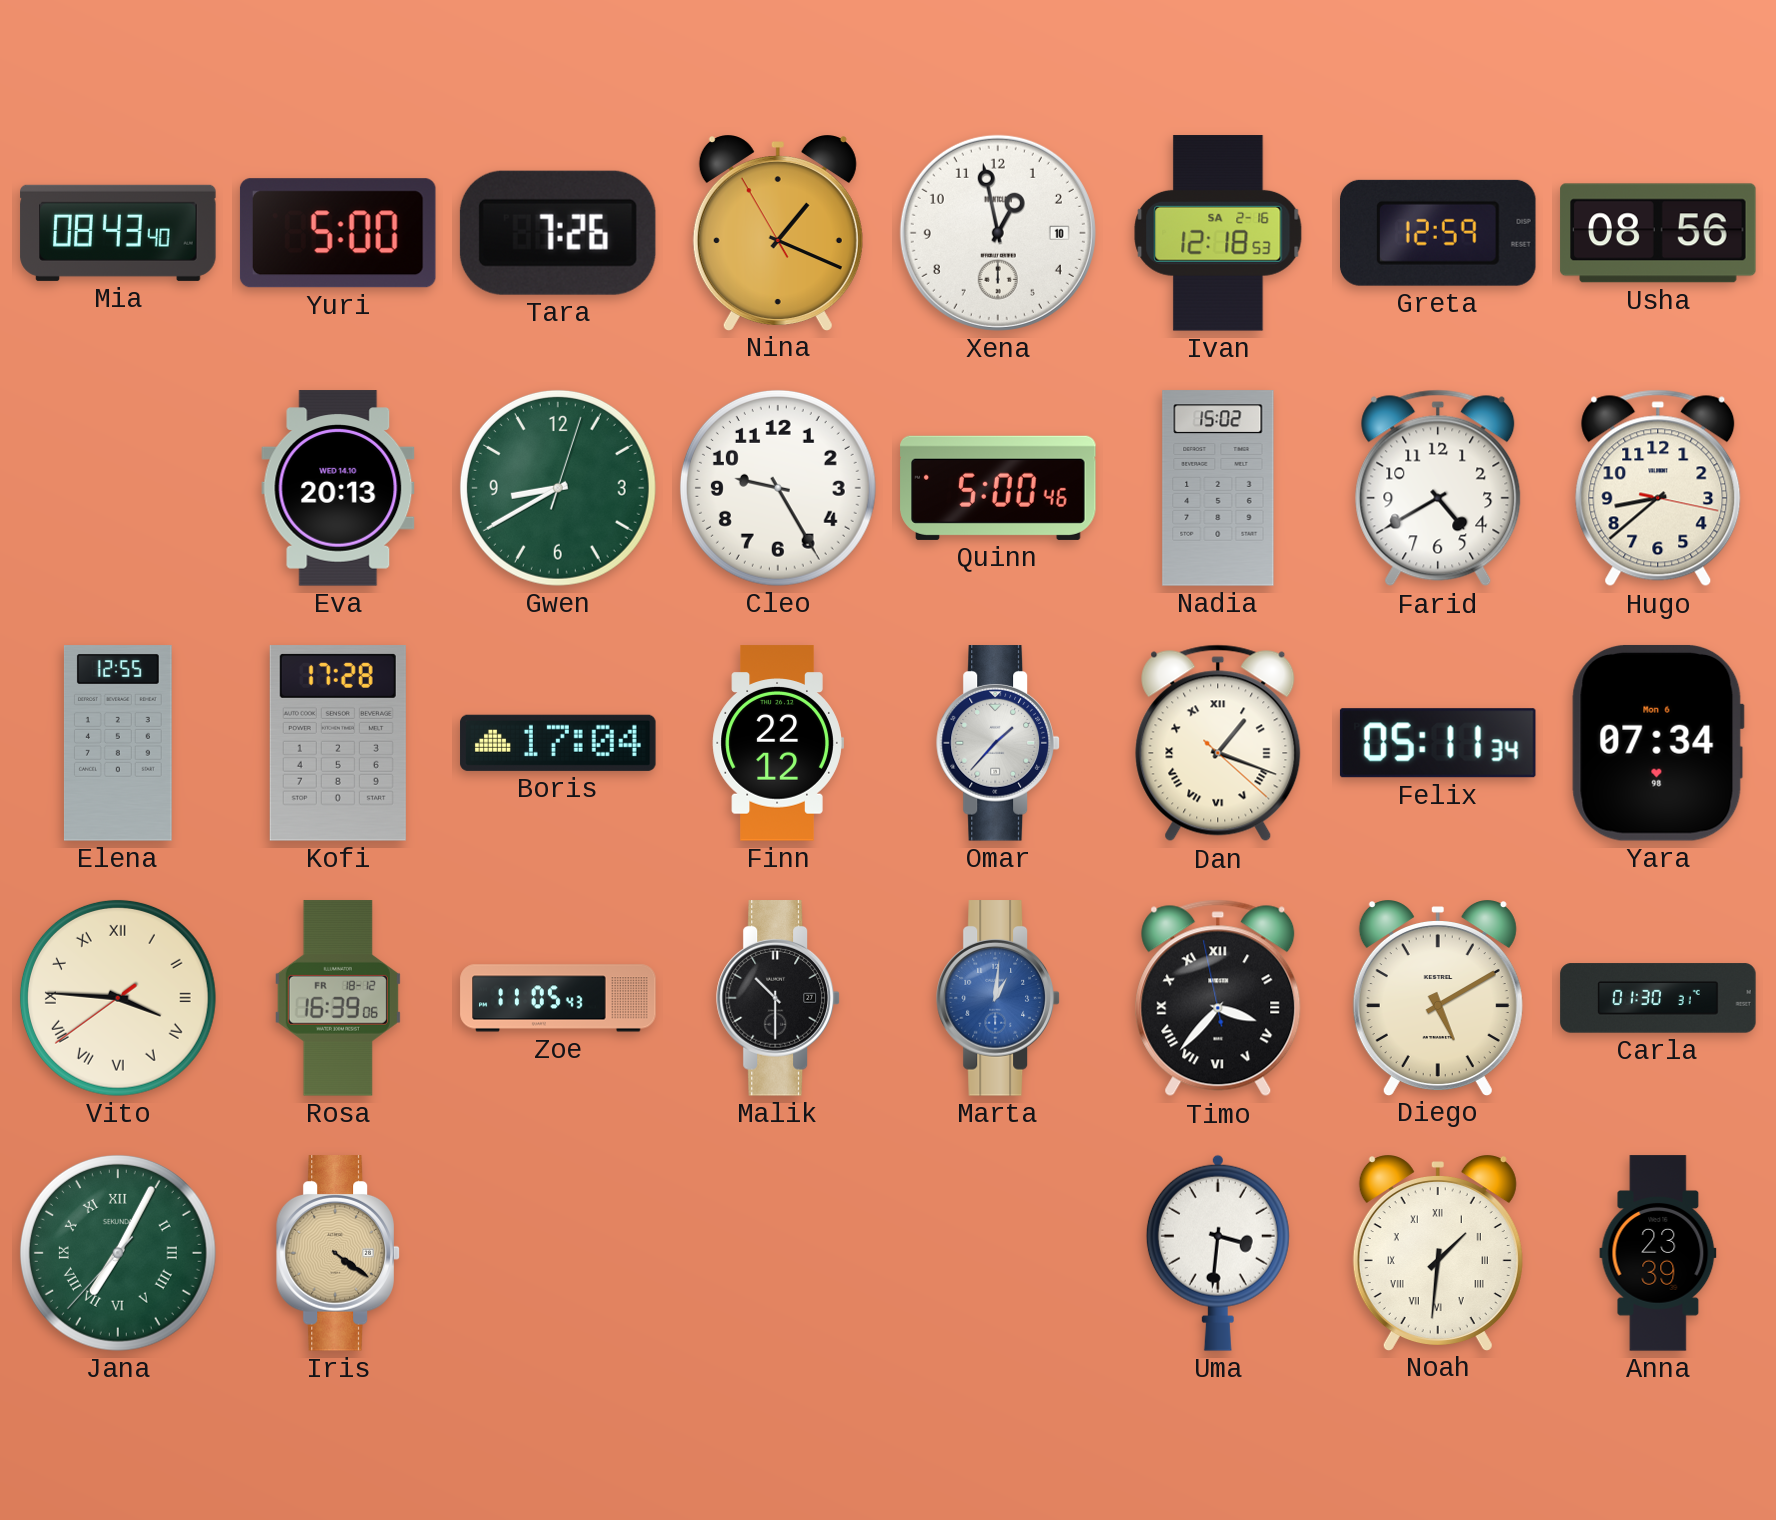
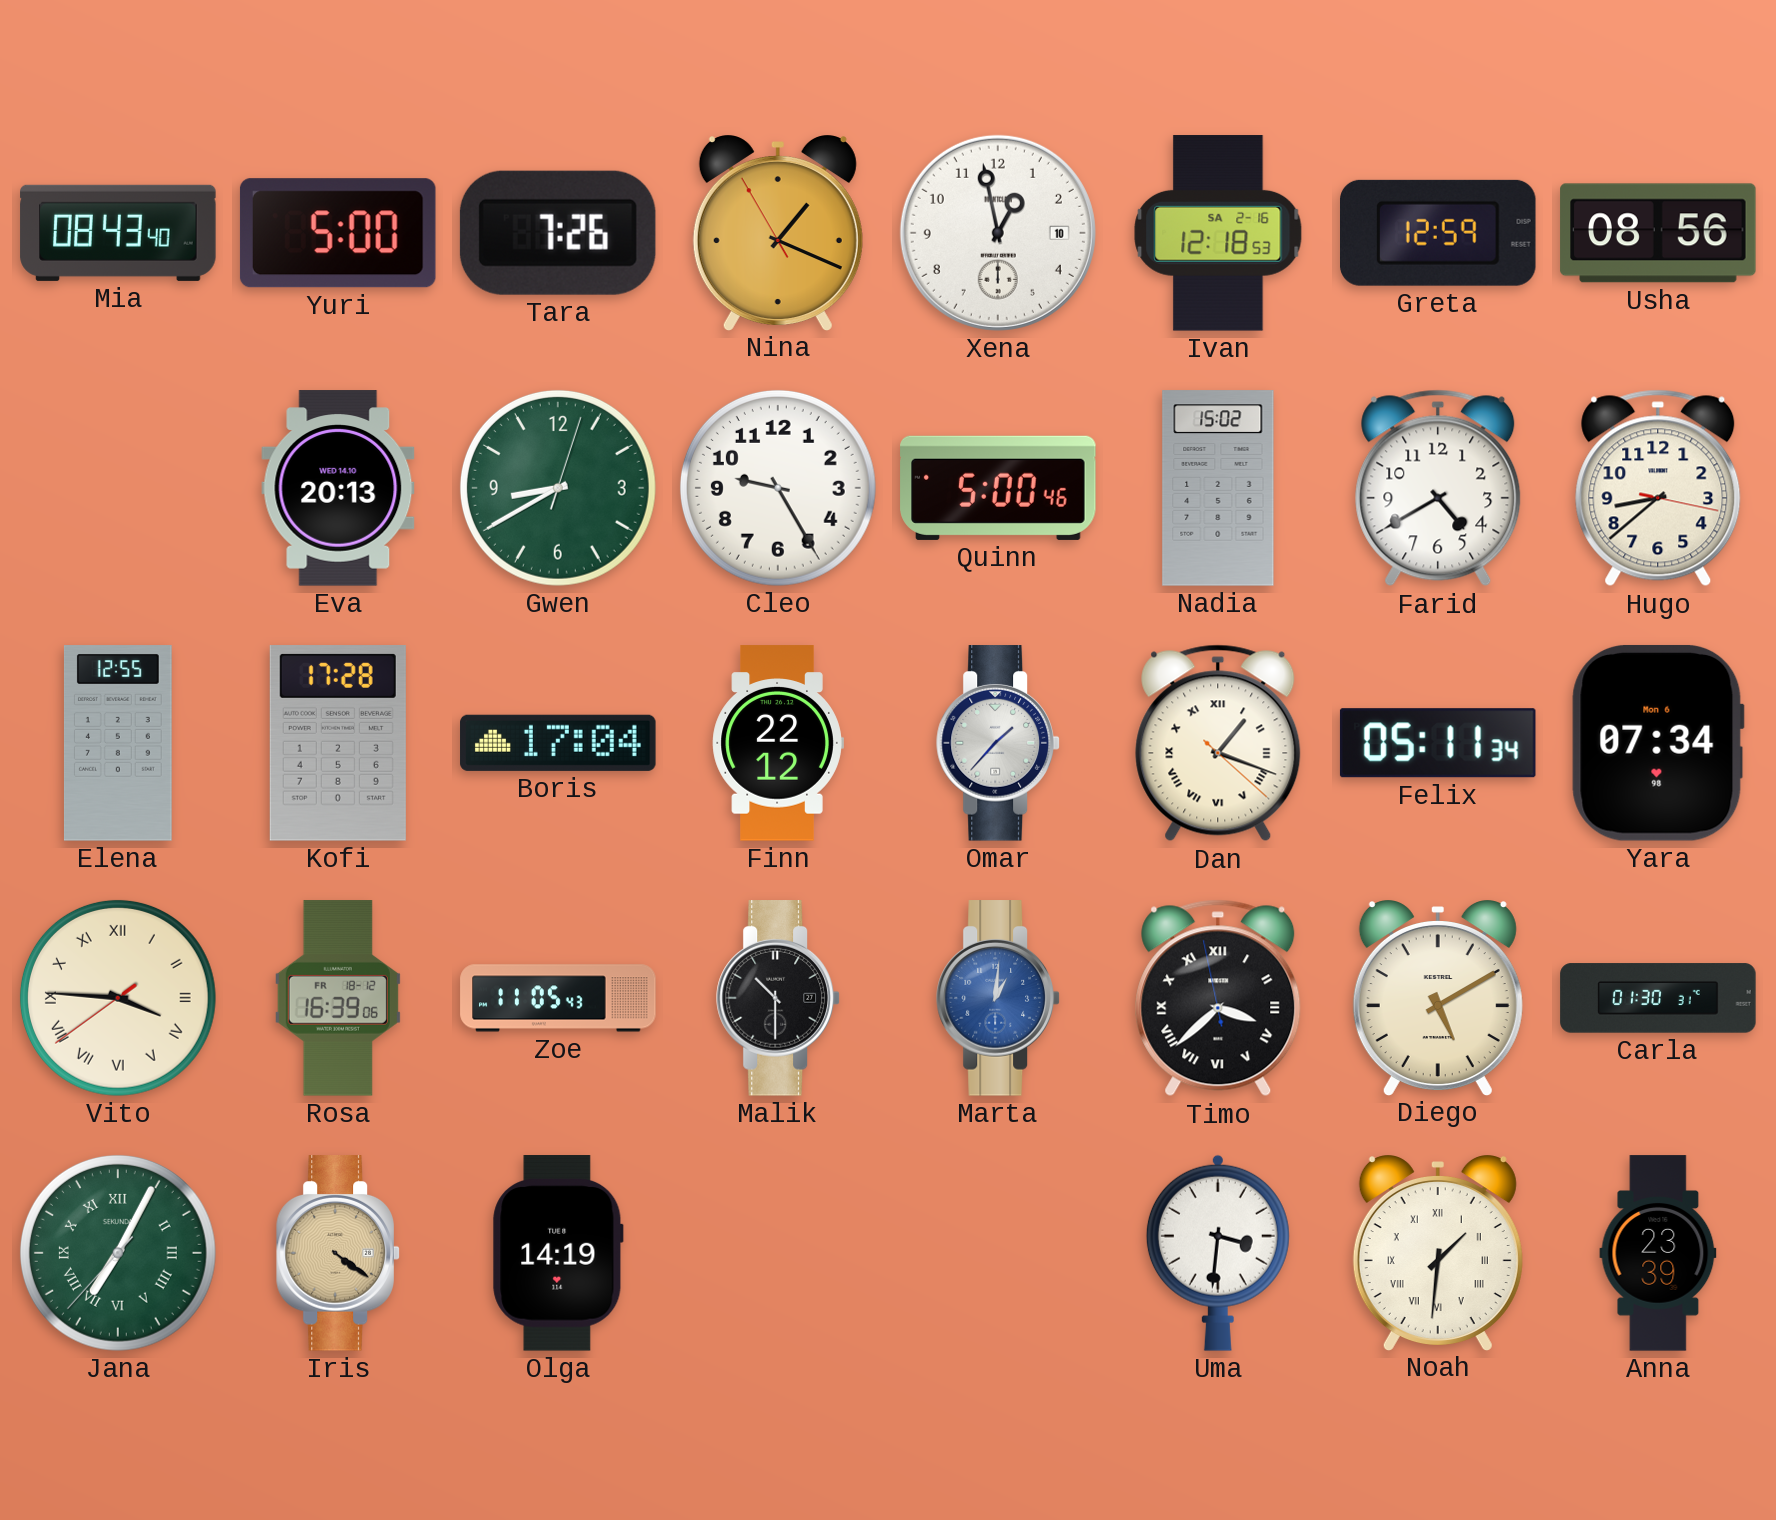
Timo: 3:36 -> 3:37 (1218, 998)
Olga: none -> 14:19 (558, 1253)
